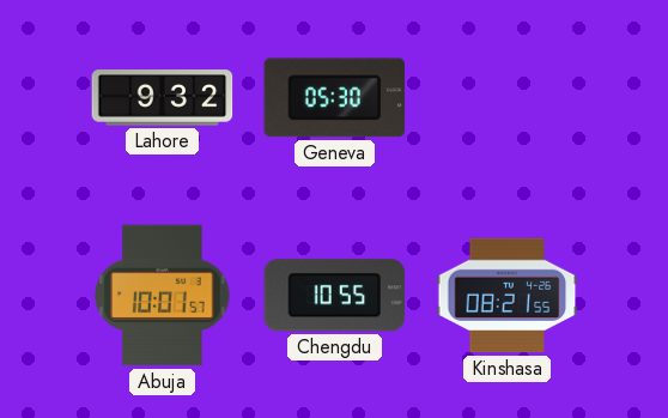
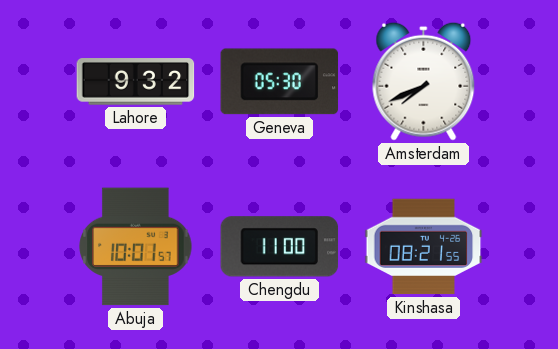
Amsterdam: none -> 7:41 (424, 81)
Chengdu: 10:55 -> 11:00 (280, 247)
